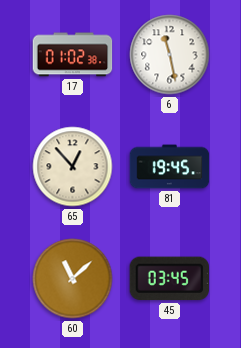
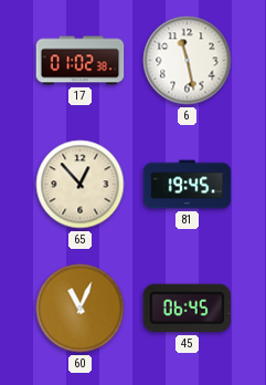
60: 11:08 -> 11:04 (81, 309)
45: 03:45 -> 06:45 (187, 309)
